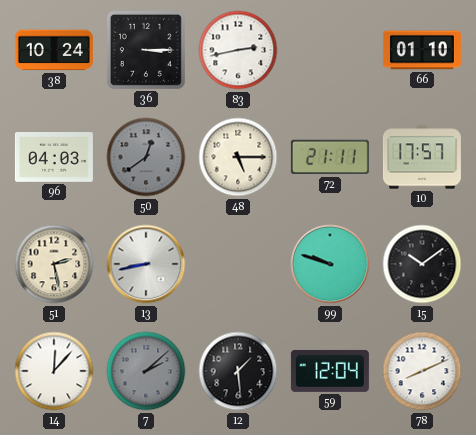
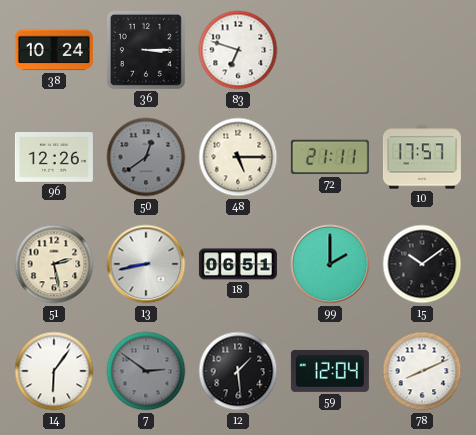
83: 2:43 -> 6:48 (238, 50)
66: 01:10 -> none (422, 50)
96: 04:03 -> 12:26 (54, 158)
18: none -> 06:51 (238, 264)
99: 9:48 -> 2:00 (330, 264)
14: 12:07 -> 6:06 (54, 371)
7: 2:08 -> 2:51 (146, 371)
